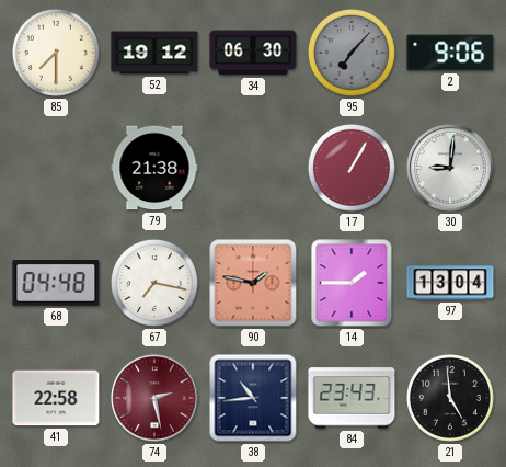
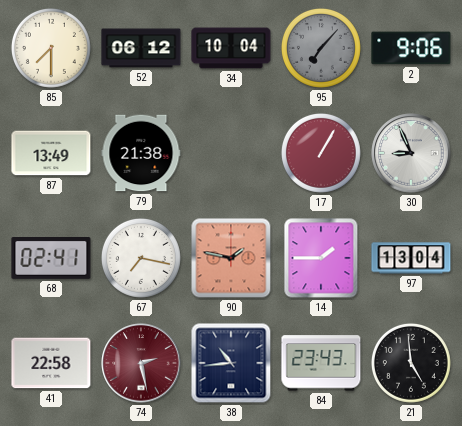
52: 19:12 -> 06:12 (141, 48)
34: 06:30 -> 10:04 (231, 48)
87: none -> 13:49 (51, 153)
30: 9:01 -> 8:56 (411, 153)
68: 04:48 -> 02:41 (51, 259)
